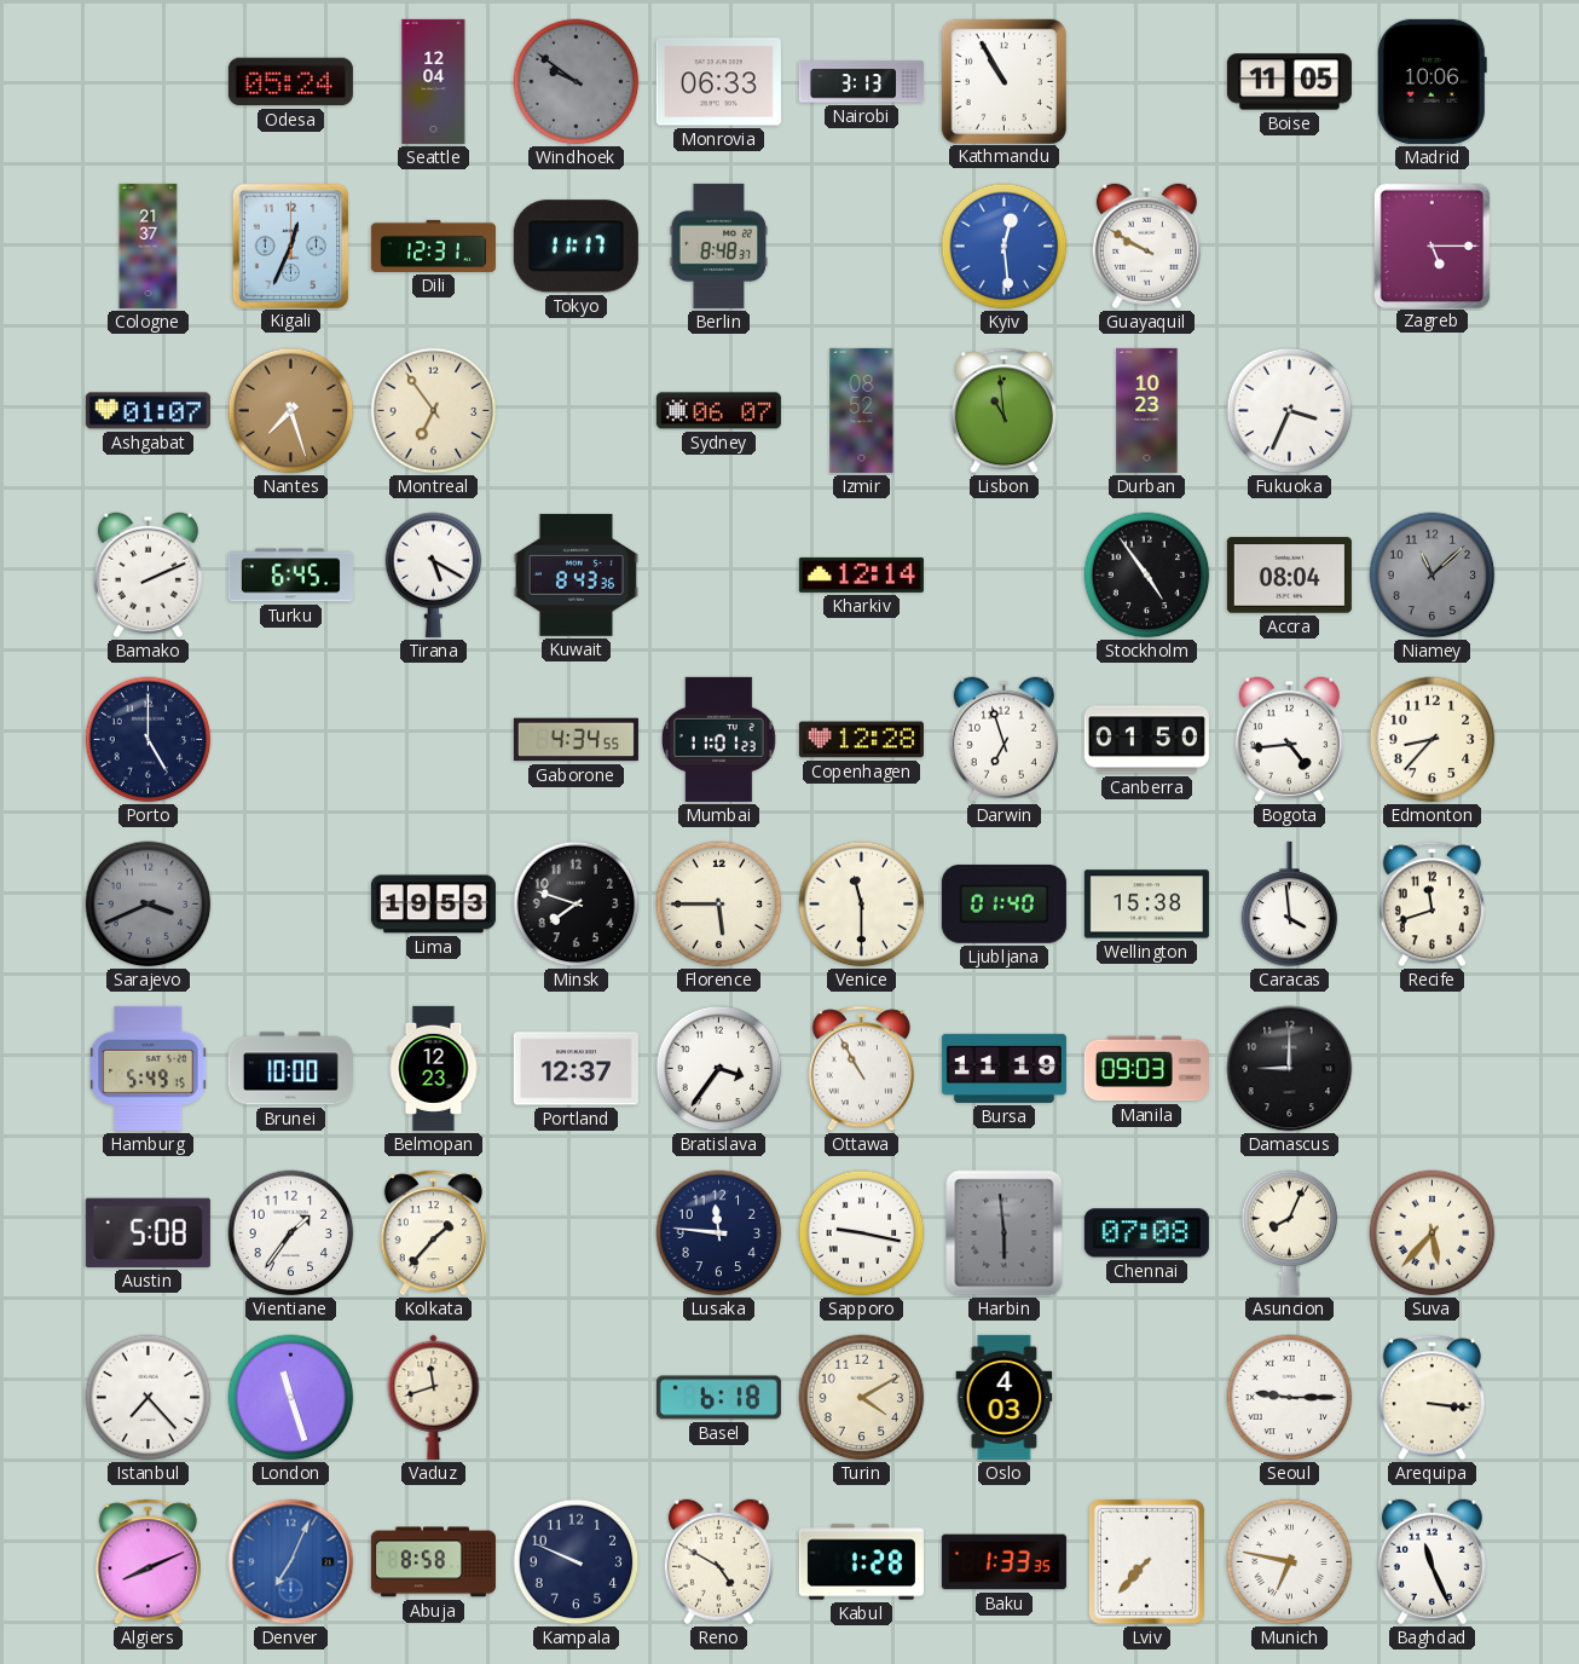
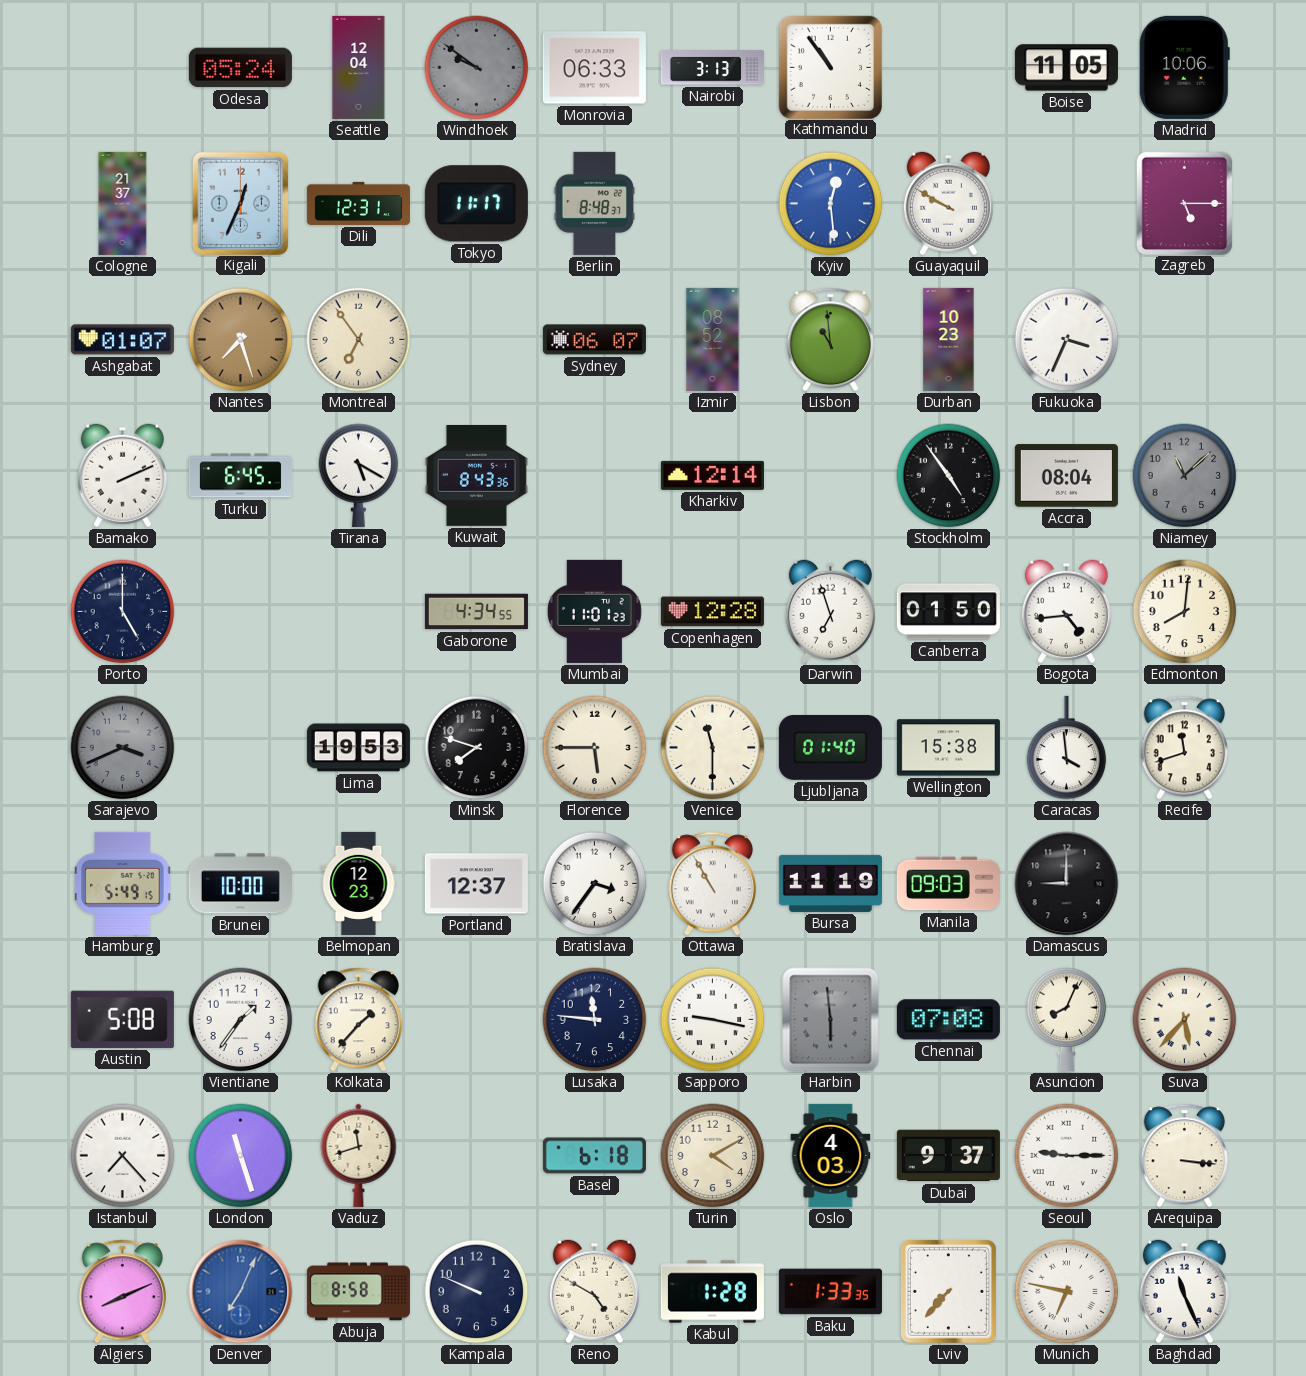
Kathmandu: 10:55 -> 10:54 (830, 67)
Edmonton: 8:37 -> 8:01 (1185, 612)
Dubai: none -> 9:37 (948, 1156)
